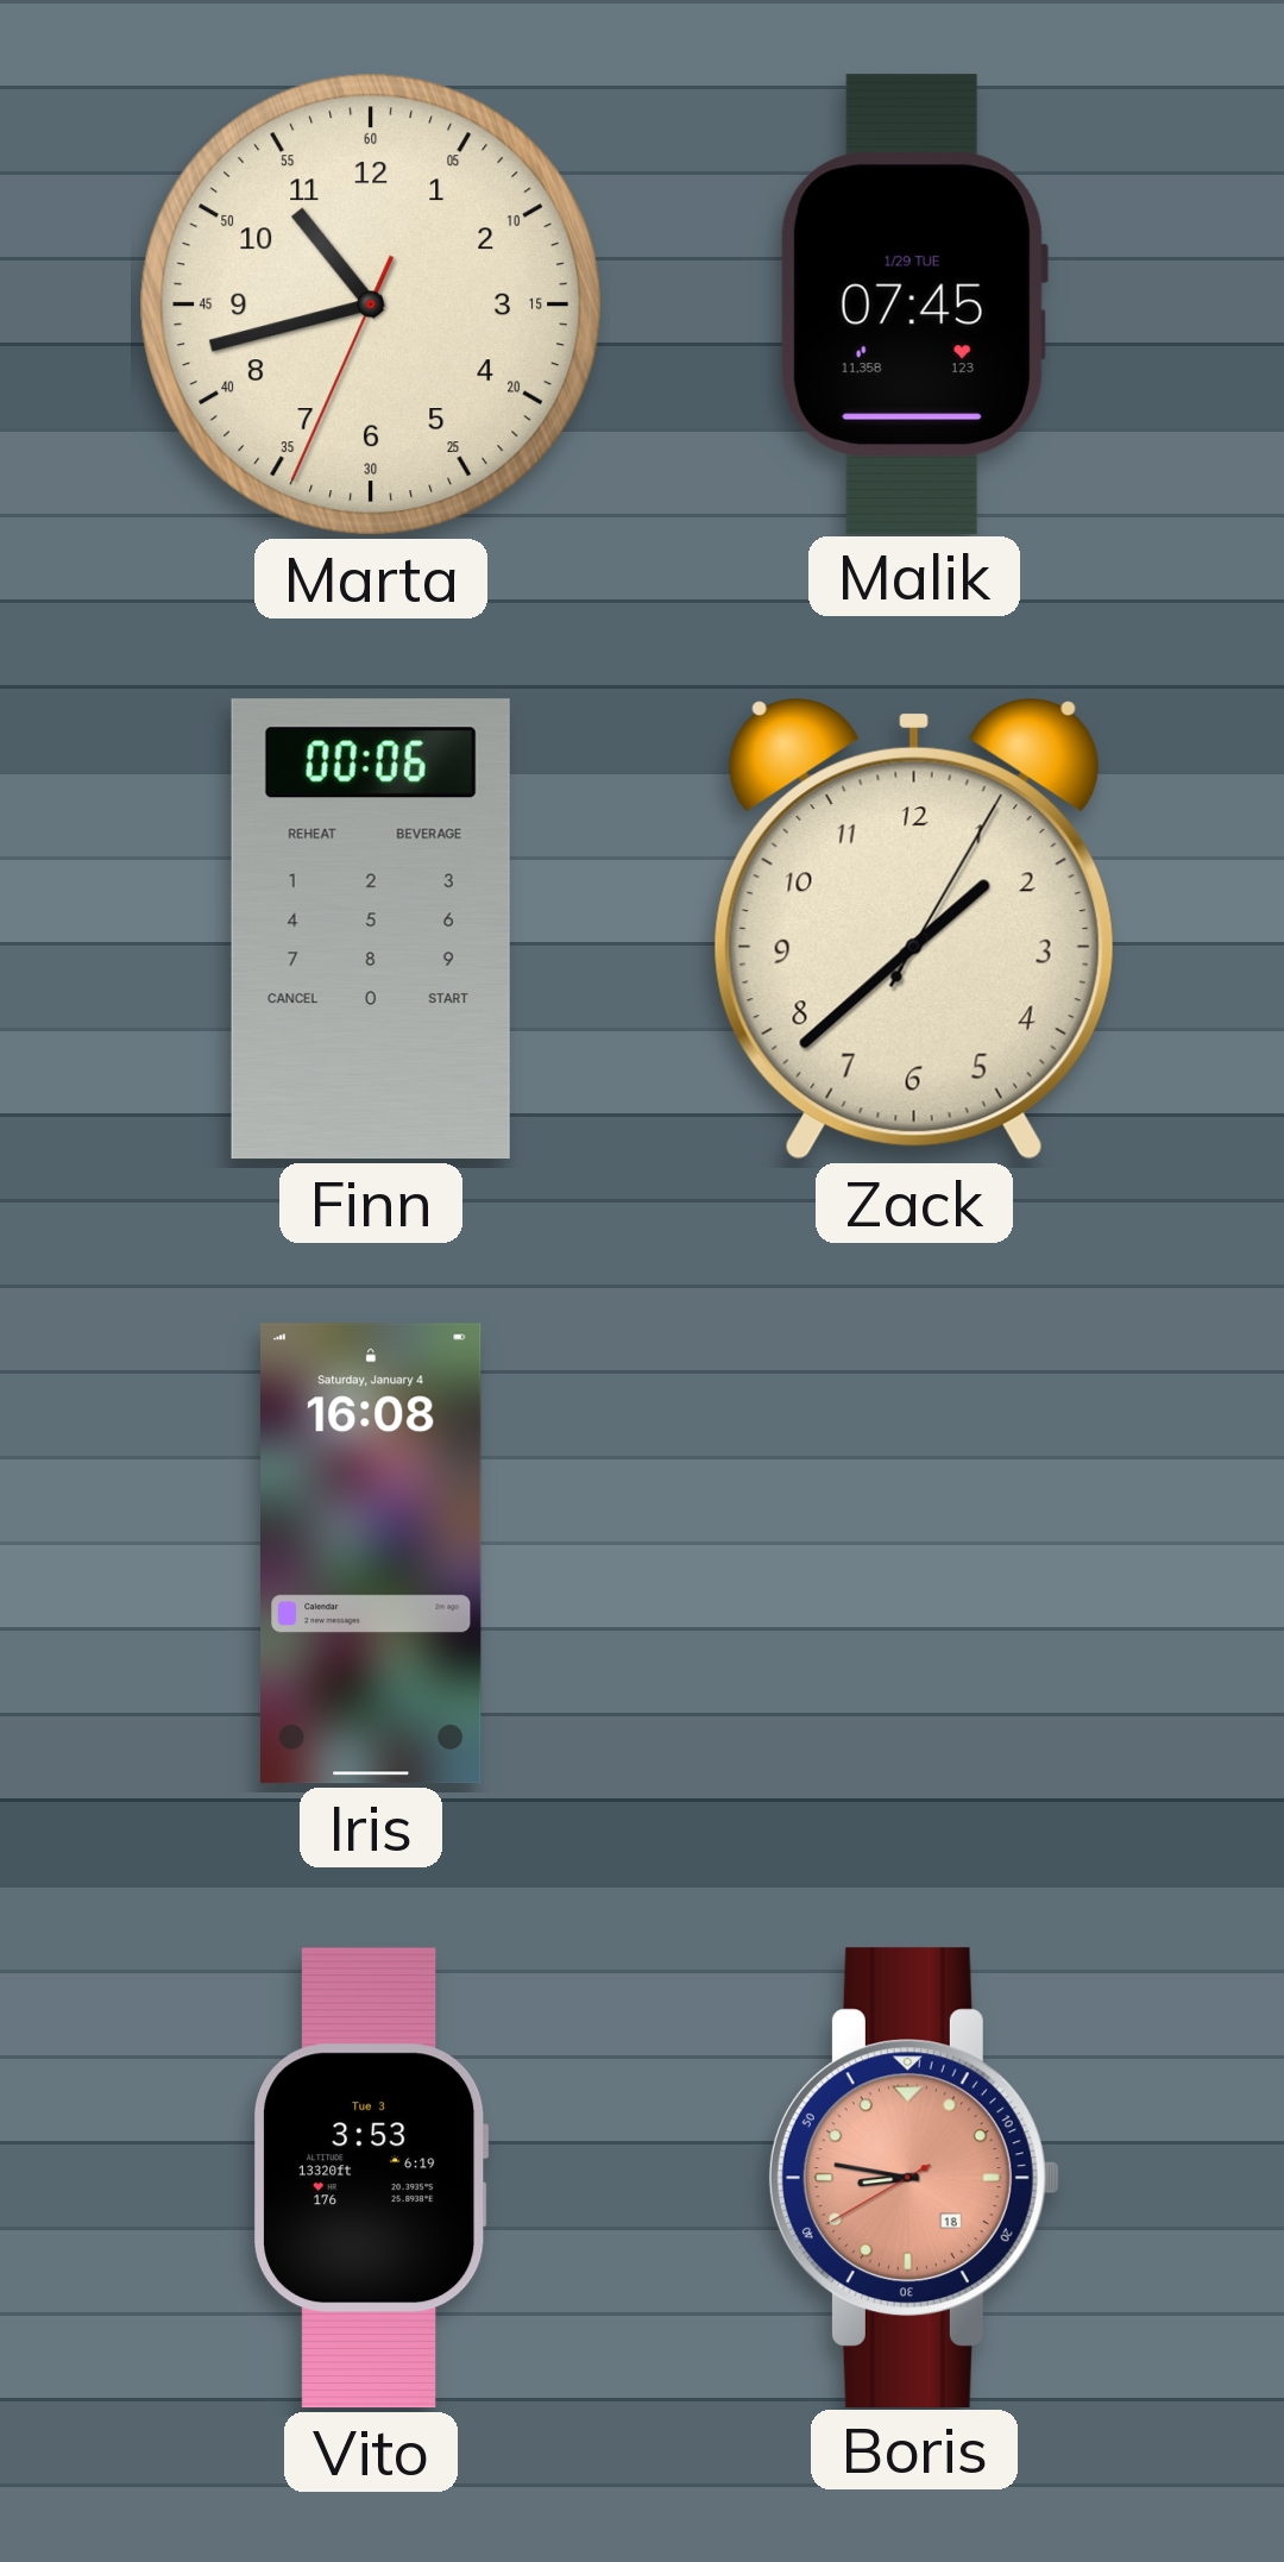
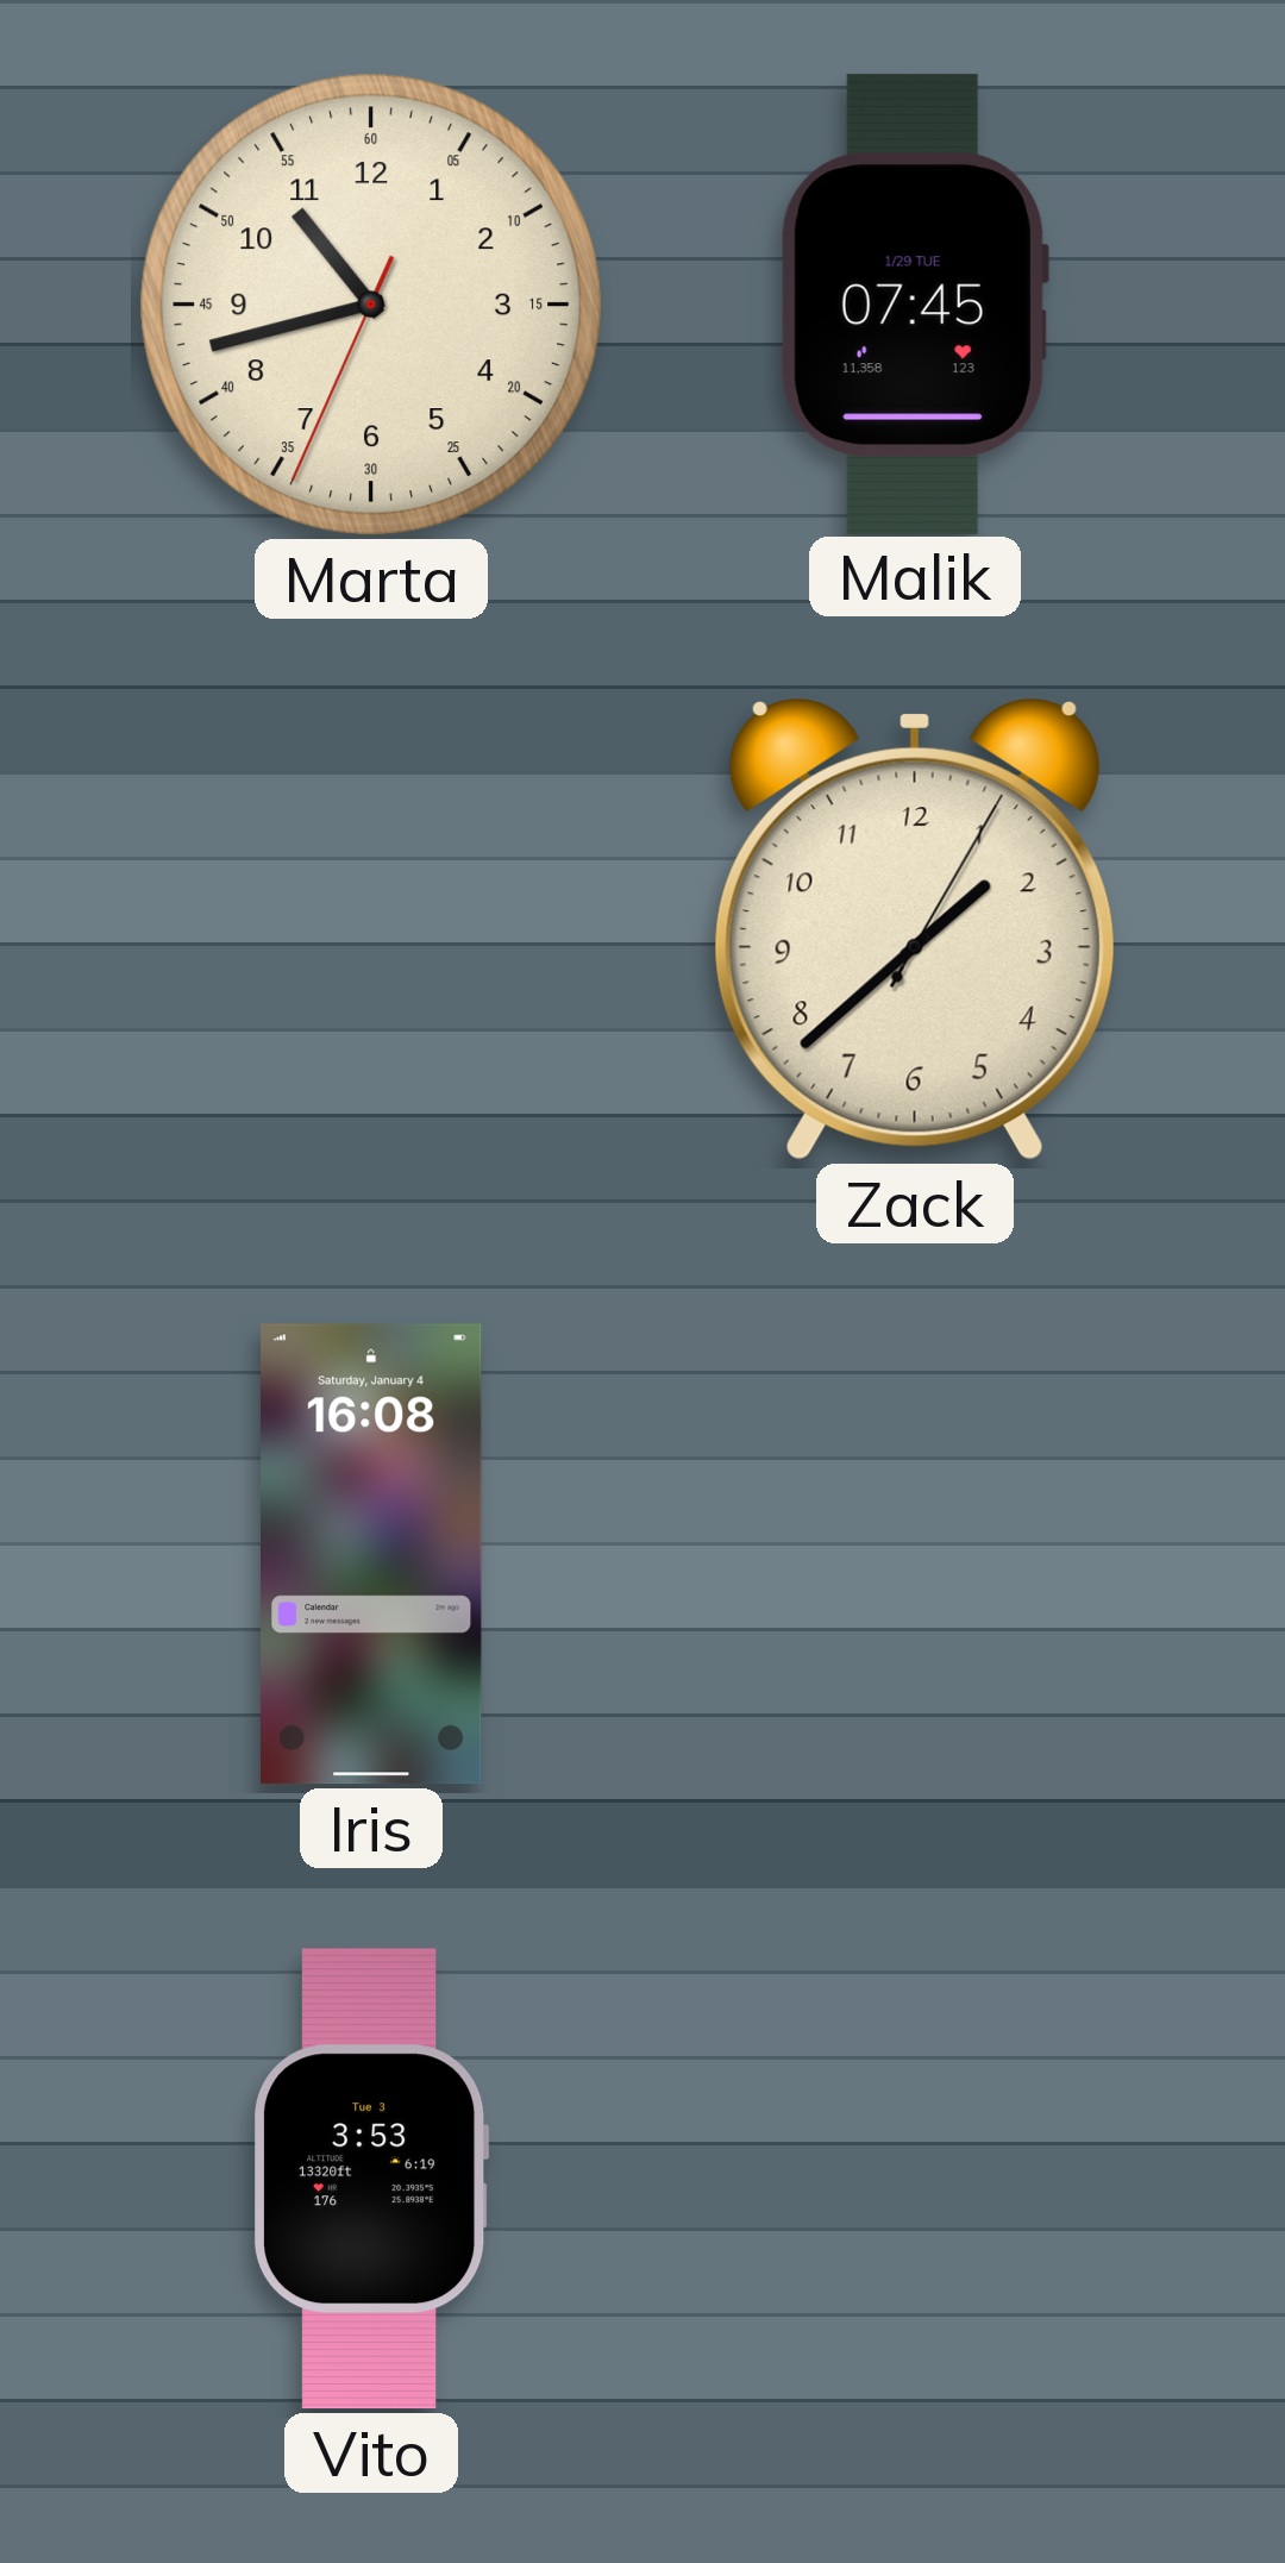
Finn: 00:06 -> none (371, 929)
Boris: 8:46 -> none (914, 2177)
